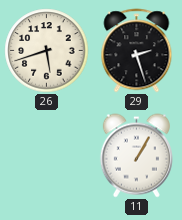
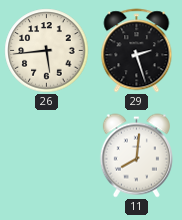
26: 5:42 -> 5:44 (47, 51)
11: 1:05 -> 8:01 (136, 156)
